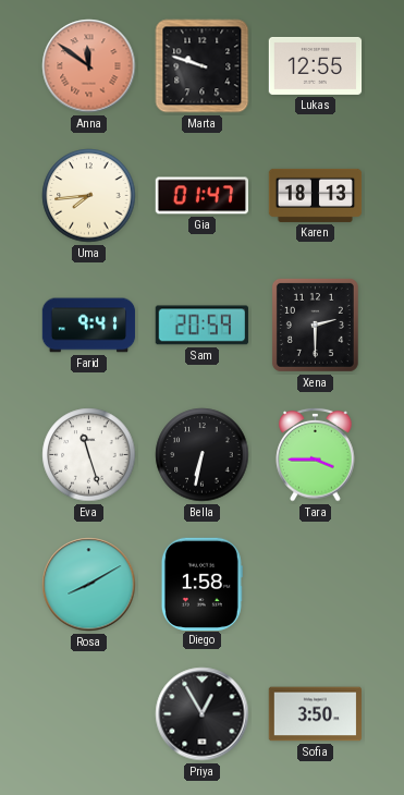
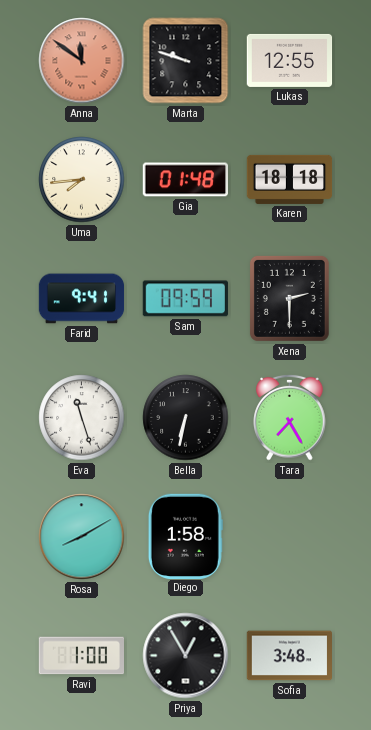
Gia: 01:47 -> 01:48 (185, 180)
Karen: 18:13 -> 18:18 (290, 179)
Sam: 20:59 -> 09:59 (185, 299)
Tara: 3:45 -> 7:25 (290, 417)
Ravi: none -> 1:00 (81, 656)
Sofia: 3:50 -> 3:48 (290, 656)
